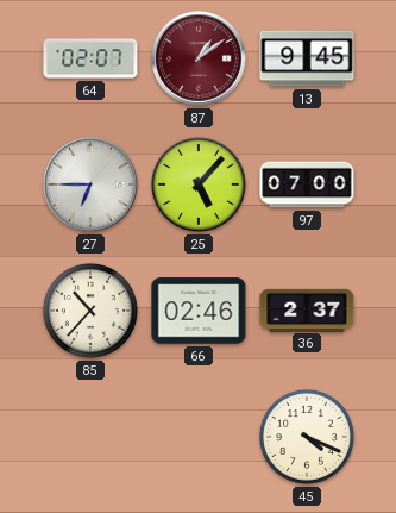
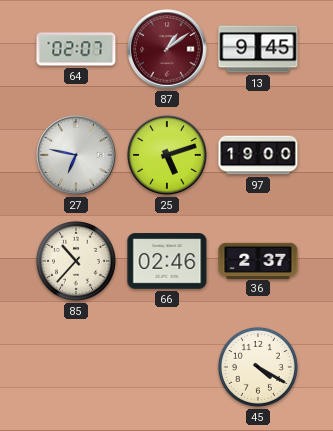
27: 6:45 -> 6:47 (76, 155)
25: 5:07 -> 5:12 (167, 155)
97: 07:00 -> 19:00 (258, 155)
45: 4:19 -> 4:20 (258, 367)
